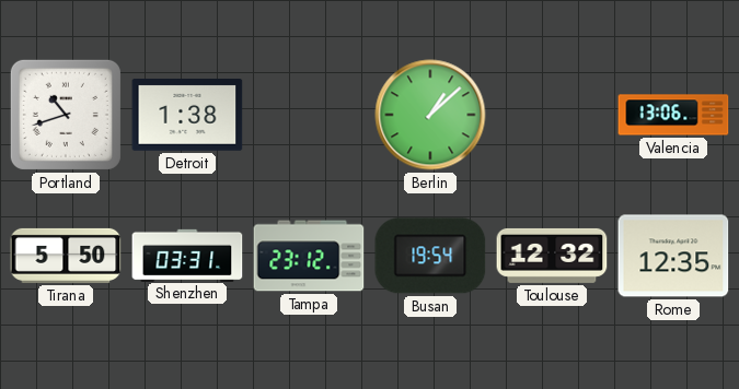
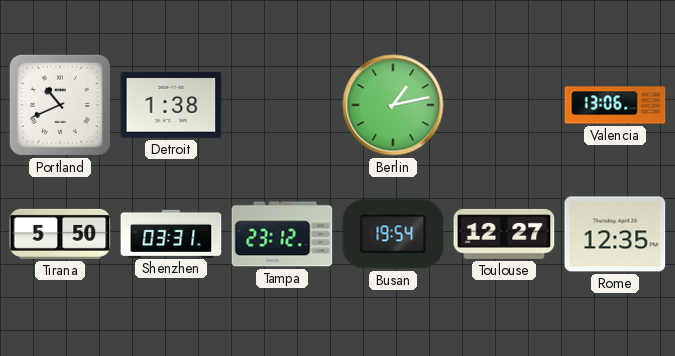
Portland: 10:42 -> 10:41 (60, 105)
Berlin: 1:08 -> 1:13 (393, 105)
Toulouse: 12:32 -> 12:27 (504, 234)
